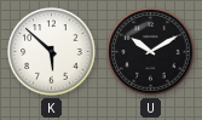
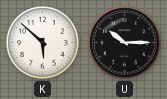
U: 10:10 -> 10:15 (125, 43)
